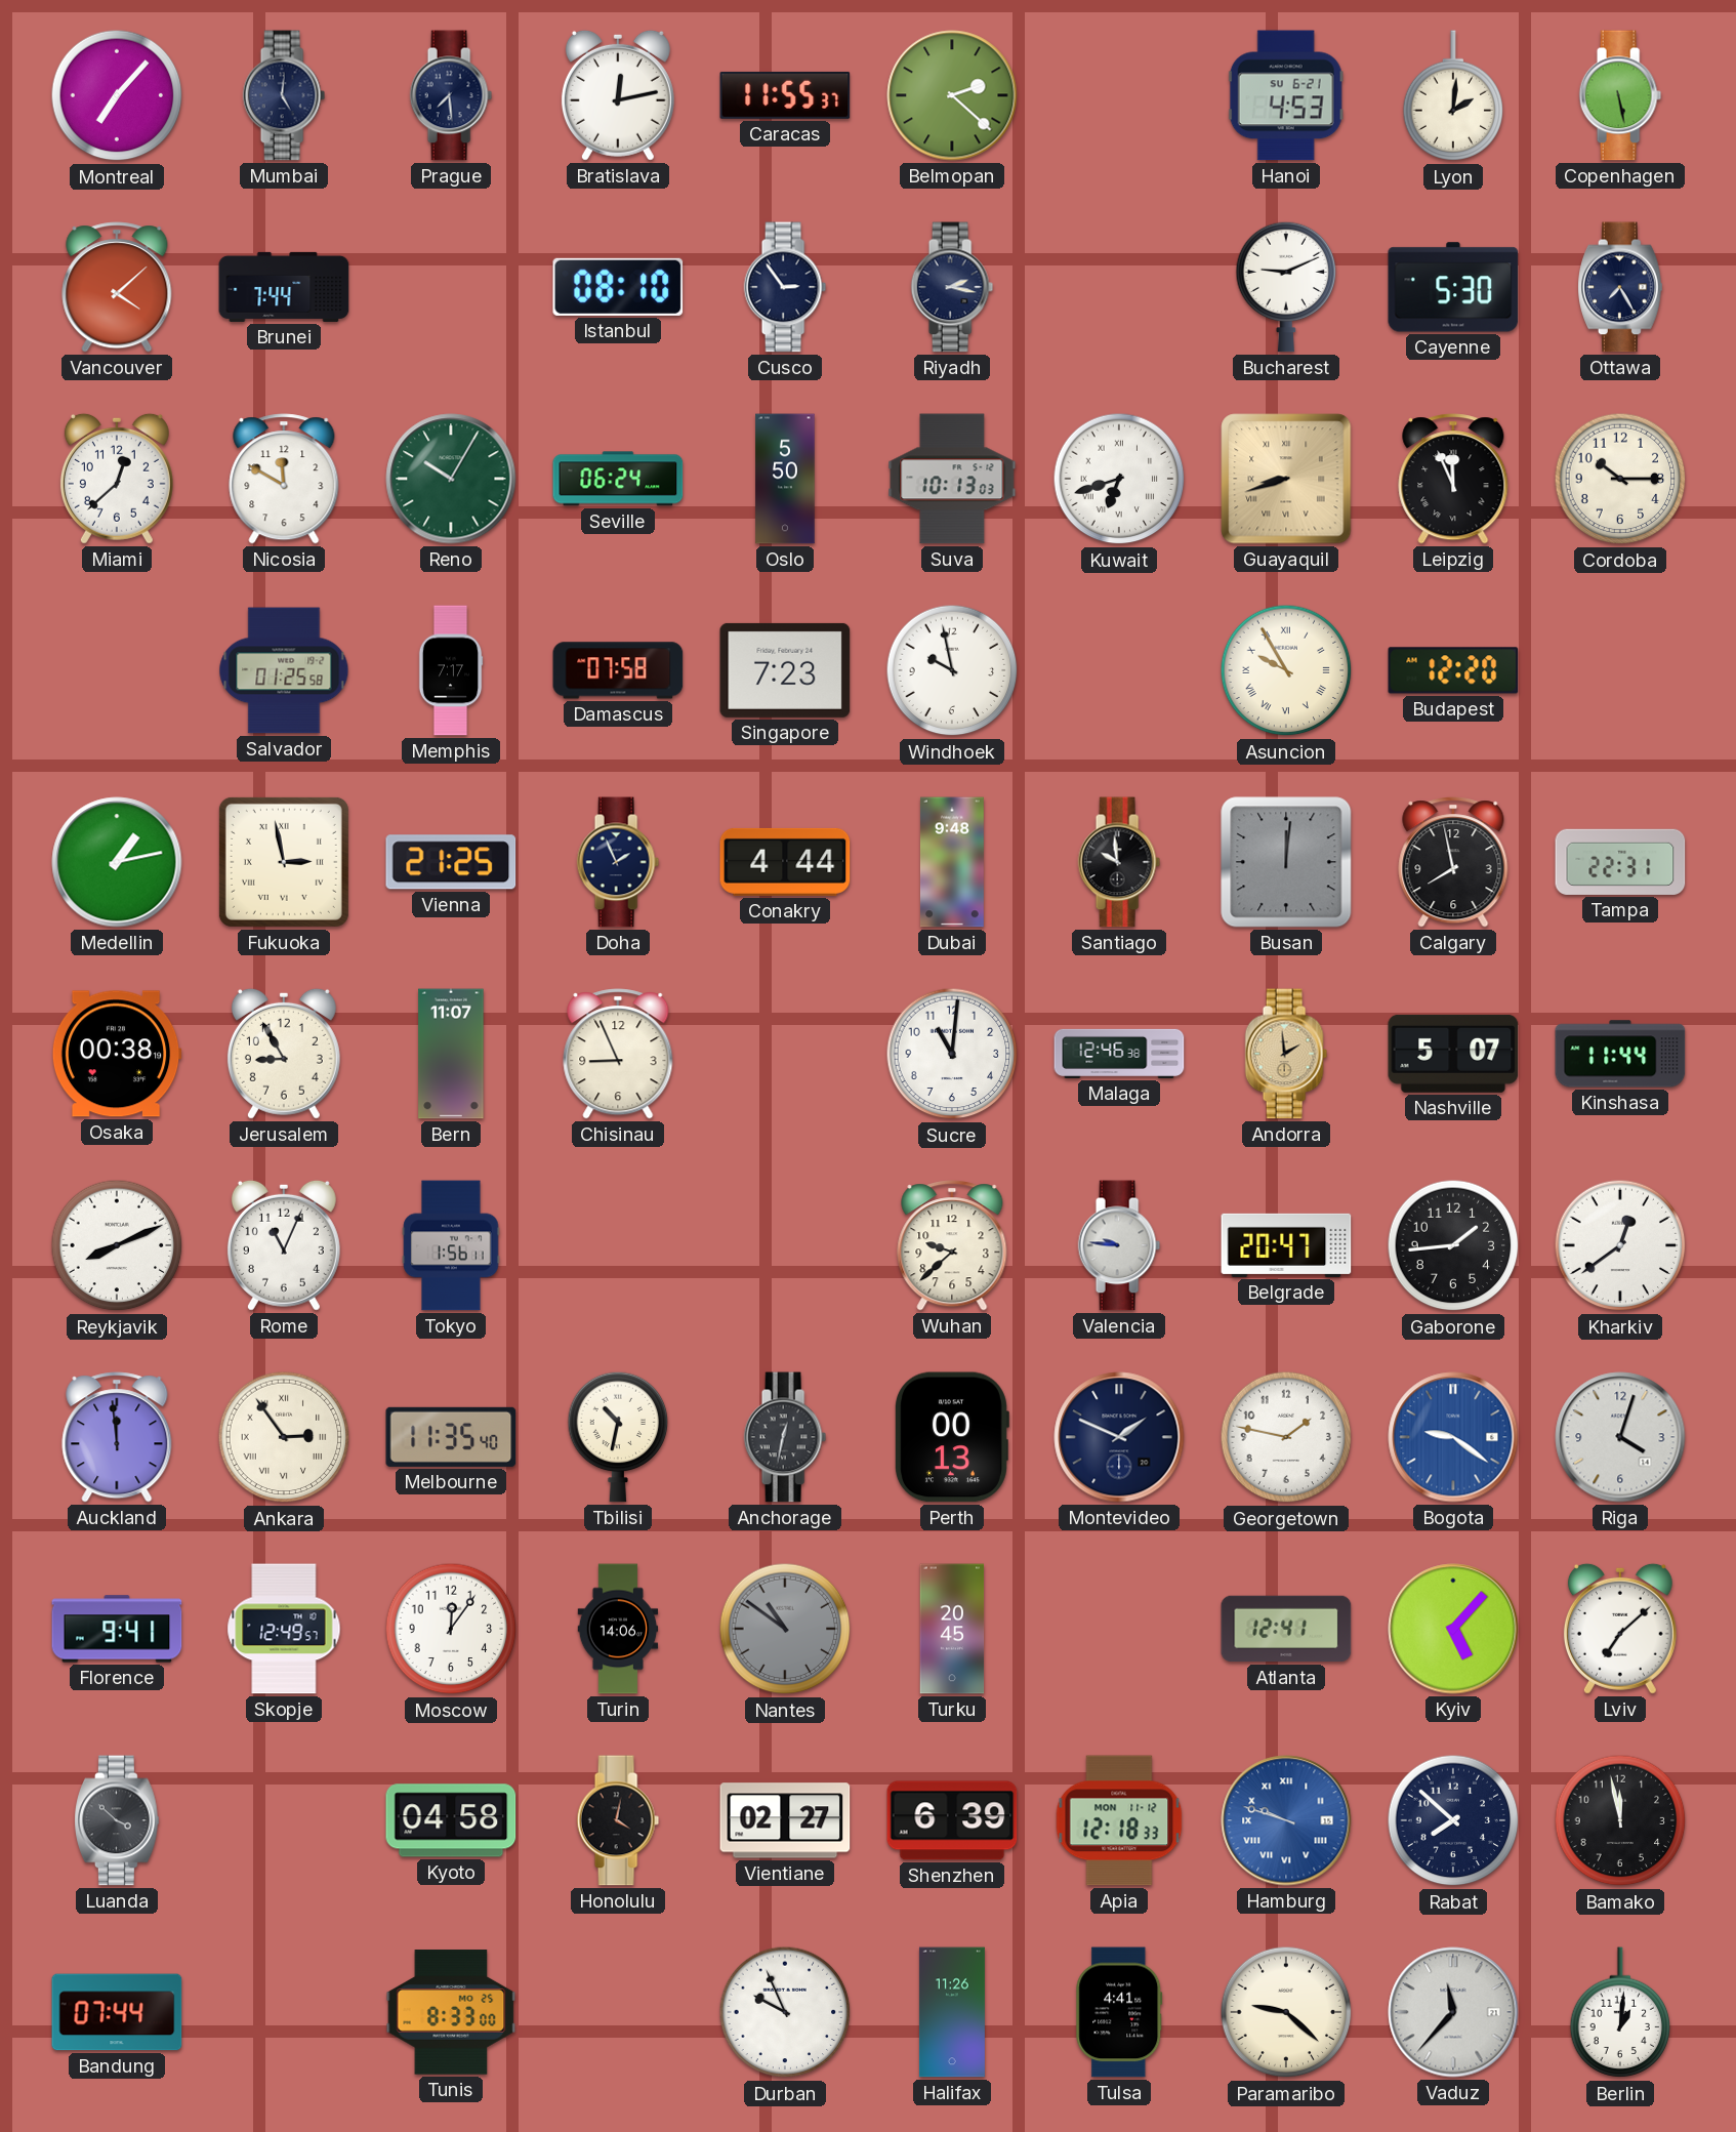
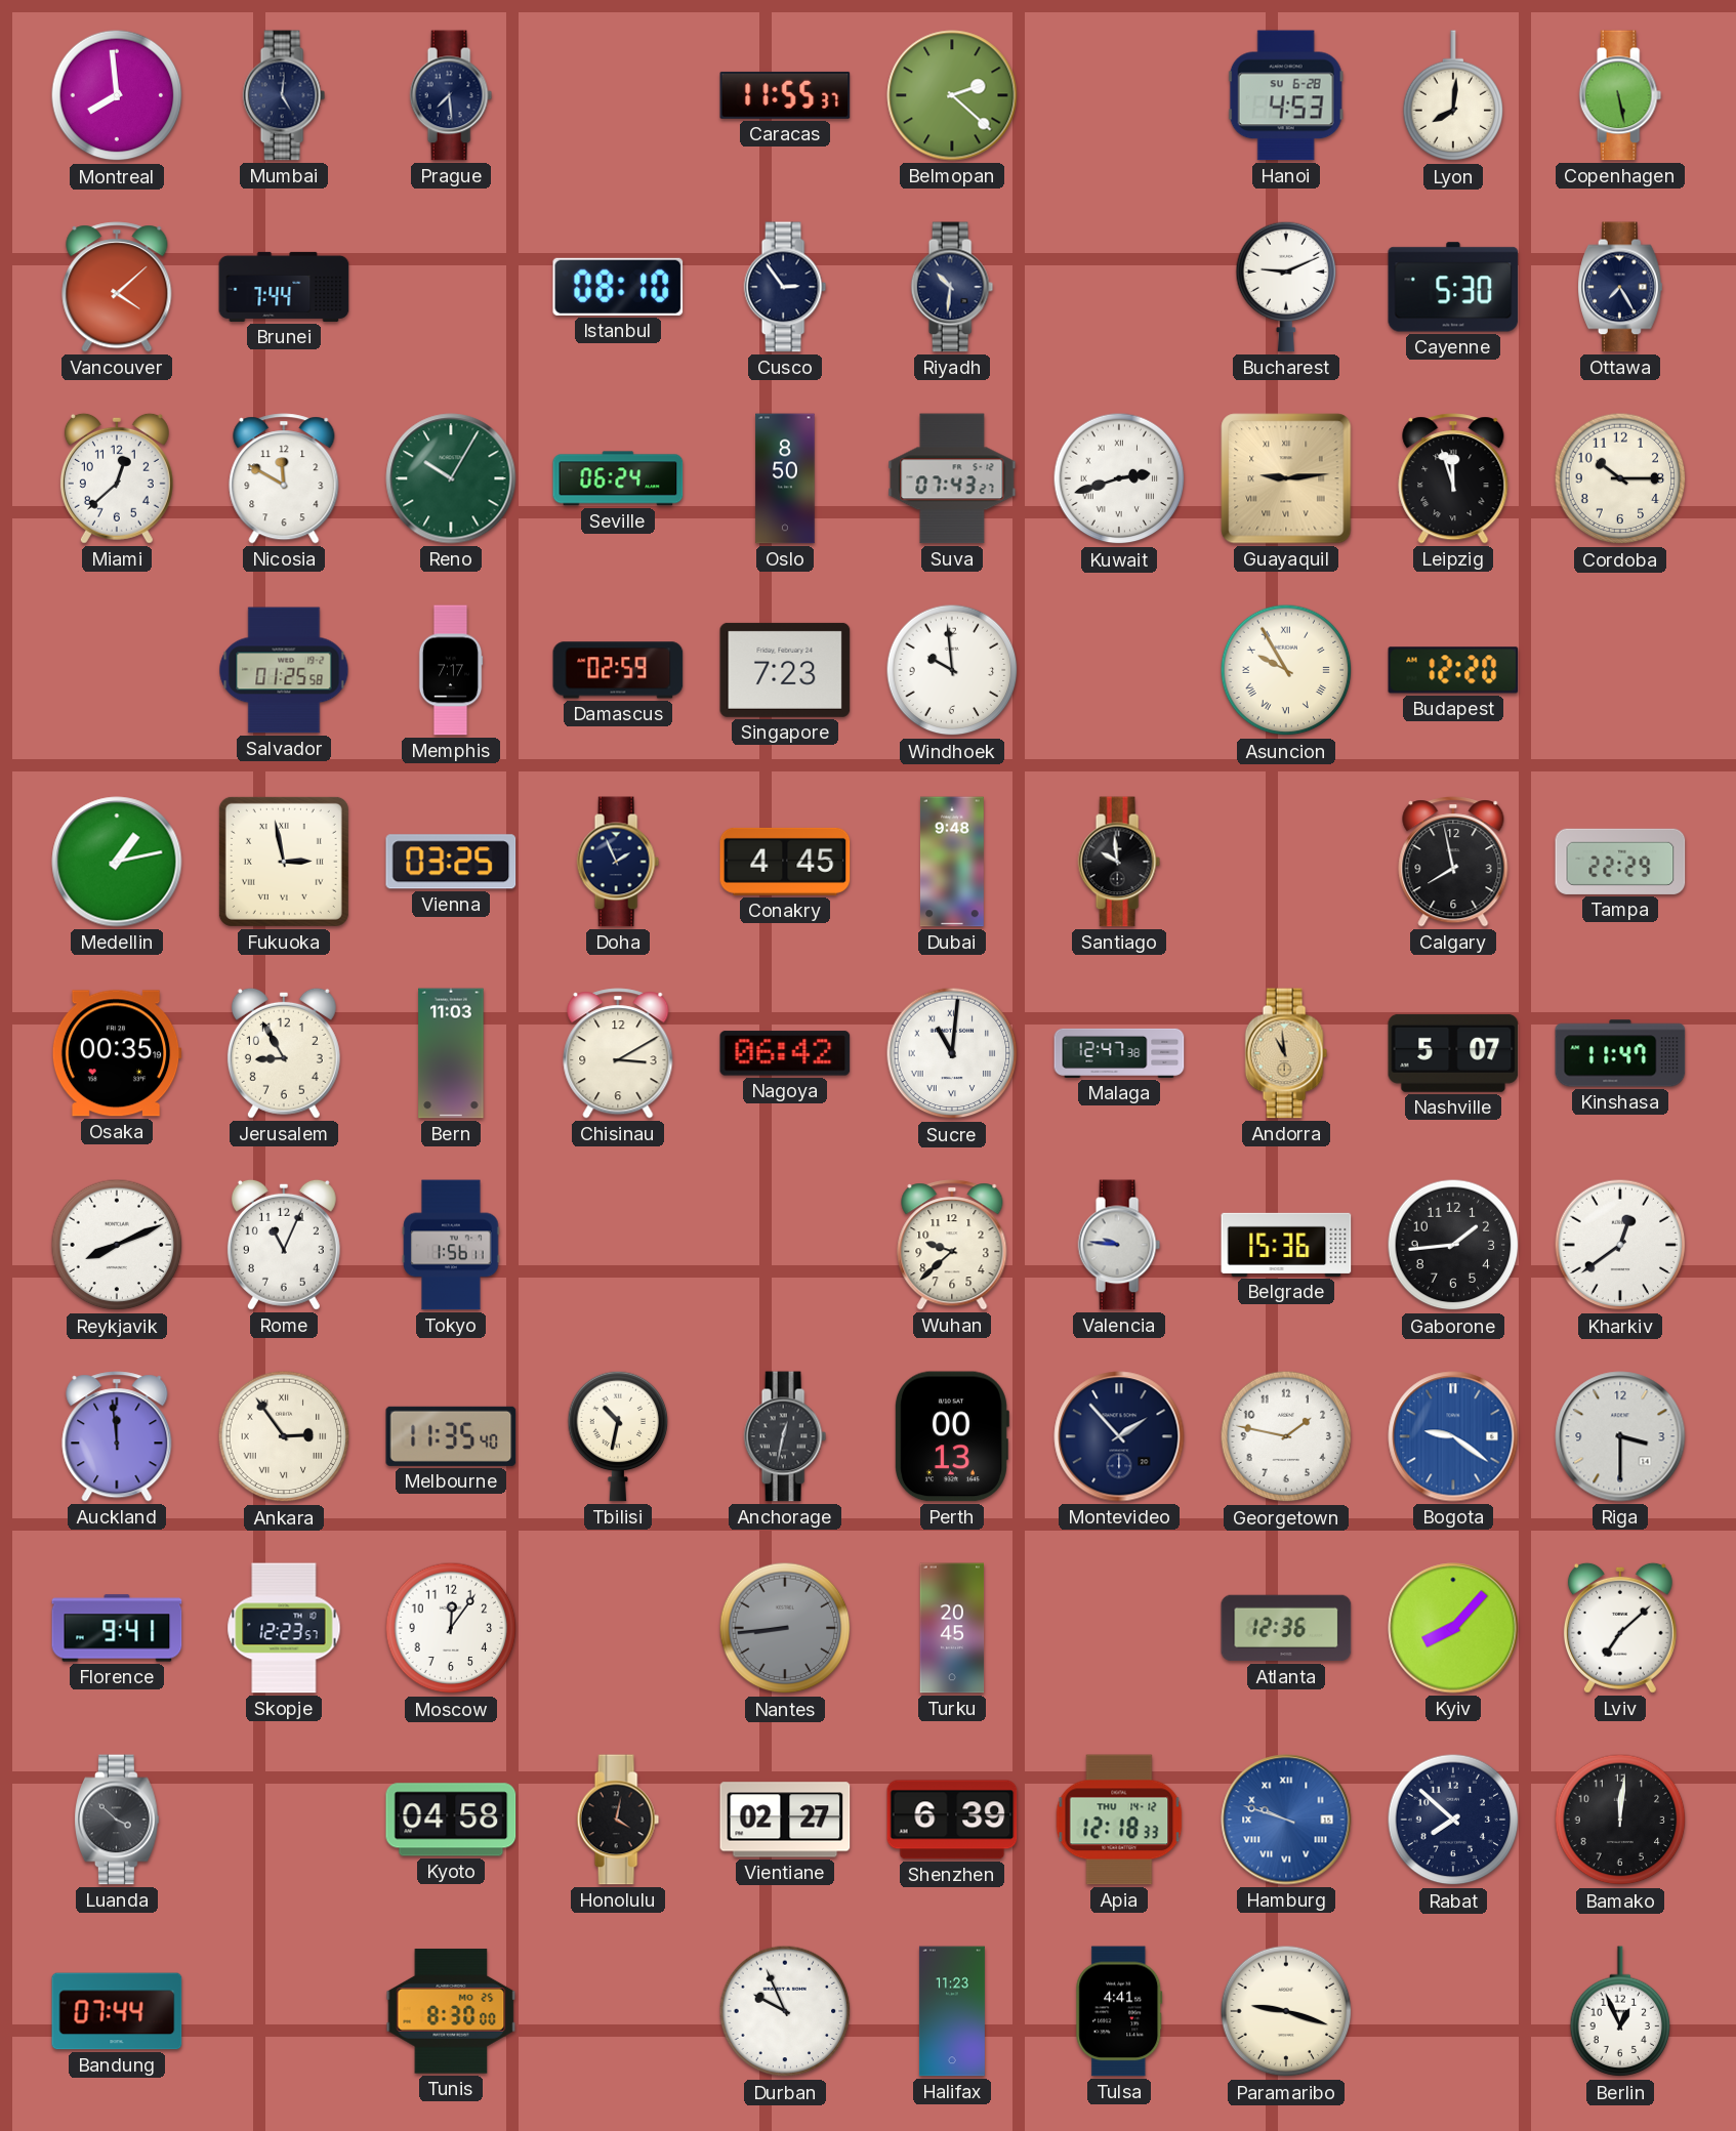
Montreal: 7:07 -> 7:59 (117, 95)
Bratislava: 12:13 -> none (618, 95)
Hanoi date: SU 6-21 -> SU 6-28 (1286, 95)
Lyon: 2:01 -> 8:01 (1453, 96)
Riyadh: 2:17 -> 10:31 (952, 287)
Oslo: 5:50 -> 8:50 (785, 478)
Suva: 10:13 -> 07:43 (952, 478)
Kuwait: 6:42 -> 2:42 (1119, 478)
Guayaquil: 8:42 -> 9:14 (1286, 478)
Leipzig: 11:56 -> 11:57 (1453, 478)
Damascus: 07:58 -> 02:59 (618, 670)
Windhoek: 9:58 -> 9:59 (952, 670)
Vienna: 21:25 -> 03:25 (451, 862)
Conakry: 4:44 -> 4:45 (785, 862)
Busan: 12:01 -> none (1286, 862)
Tampa: 22:31 -> 22:29 (1620, 862)
Osaka: 00:38 -> 00:35 (117, 1053)
Bern: 11:07 -> 11:03 (451, 1053)
Chisinau: 8:56 -> 3:10 (618, 1053)
Nagoya: none -> 06:42 (785, 1053)
Sucre numerals: Arabic -> Roman (952, 1053)
Malaga: 12:46 -> 12:47 (1119, 1053)
Andorra: 1:59 -> 10:59 (1286, 1053)
Kinshasa: 11:44 -> 11:47 (1620, 1053)
Belgrade: 20:47 -> 15:36 (1286, 1245)
Montevideo: 1:49 -> 1:53 (1119, 1436)
Riga: 4:03 -> 3:30 (1620, 1436)
Skopje: 12:49 -> 12:23 (284, 1628)
Turin: 14:06 -> none (618, 1629)
Nantes: 10:51 -> 8:44 (785, 1628)
Atlanta: 12:41 -> 12:36 (1286, 1628)
Kyiv: 5:07 -> 8:07 (1453, 1628)
Apia date: MON 11-12 -> THU 14-12 (1119, 1820)
Bamako: 11:58 -> 12:01 (1620, 1820)
Tunis: 8:33 -> 8:30 (451, 2011)
Halifax: 11:26 -> 11:23 (952, 2011)
Paramaribo: 9:22 -> 9:18 (1286, 2011)
Vaduz: 11:37 -> none (1453, 2012)
Berlin: 1:01 -> 12:56 (1620, 2012)
